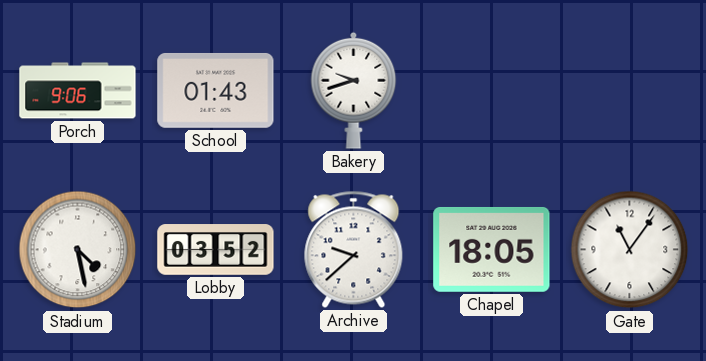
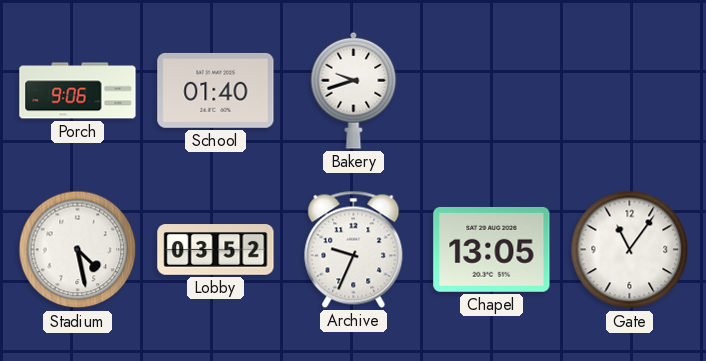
School: 01:43 -> 01:40 (216, 90)
Archive: 9:38 -> 9:34 (354, 249)
Chapel: 18:05 -> 13:05 (492, 249)
